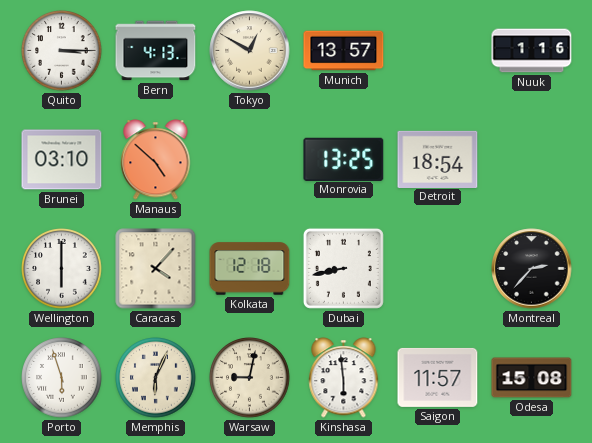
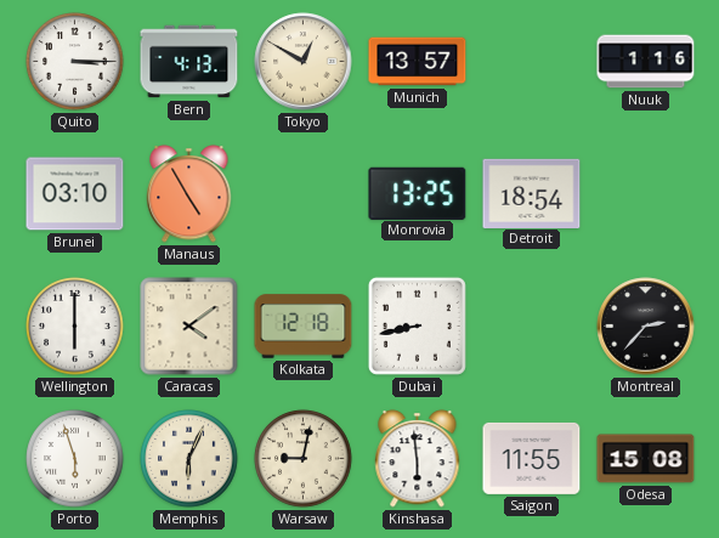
Manaus: 4:52 -> 4:55 (189, 194)
Caracas: 4:07 -> 4:09 (189, 327)
Saigon: 11:57 -> 11:55 (532, 458)
